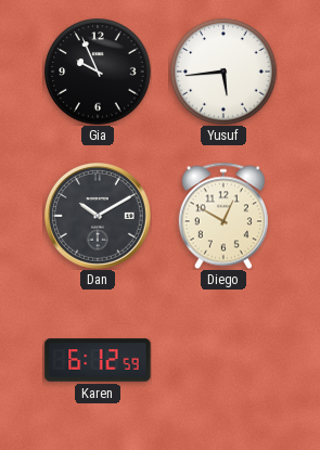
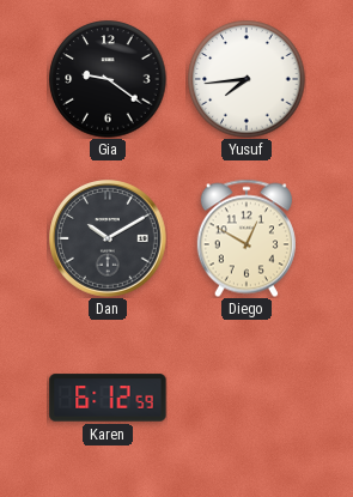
Gia: 9:56 -> 9:21 (108, 79)
Yusuf: 5:44 -> 7:44 (247, 79)
